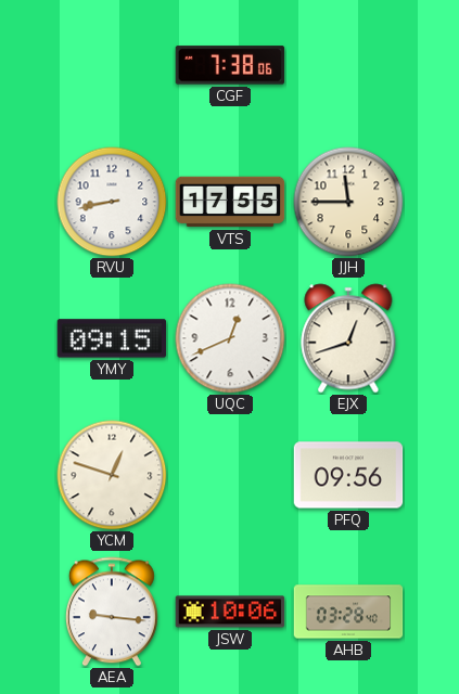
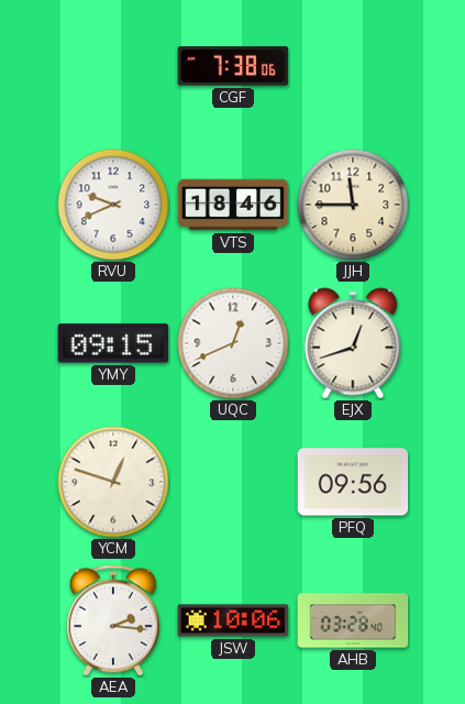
RVU: 8:43 -> 9:41 (113, 205)
VTS: 17:55 -> 18:46 (233, 205)
AEA: 9:16 -> 2:16 (113, 620)
